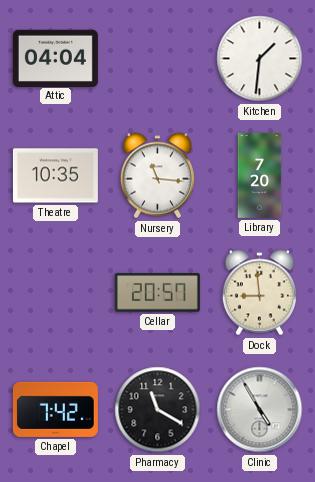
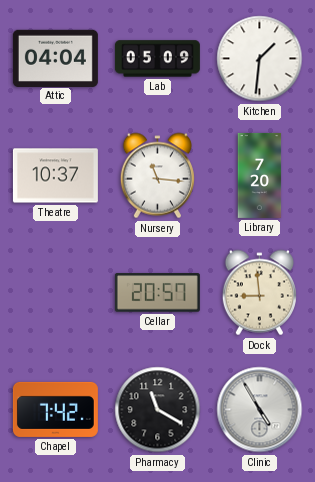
Lab: none -> 05:09 (157, 59)
Theatre: 10:35 -> 10:37 (55, 176)
